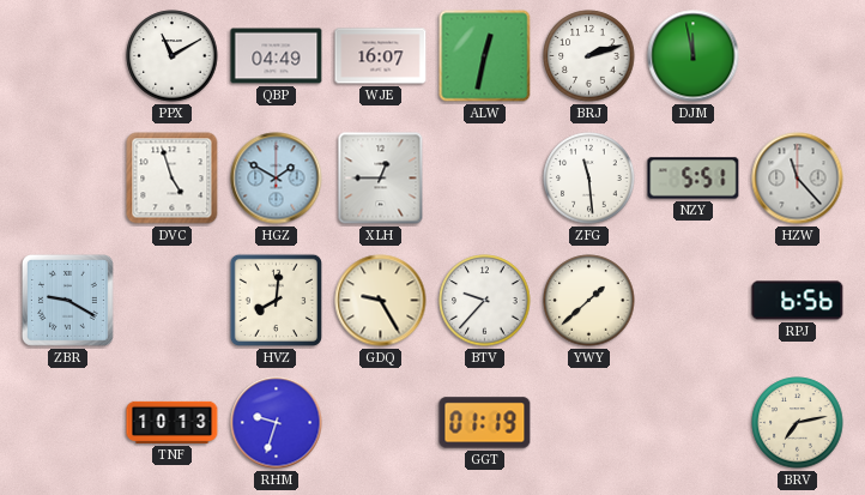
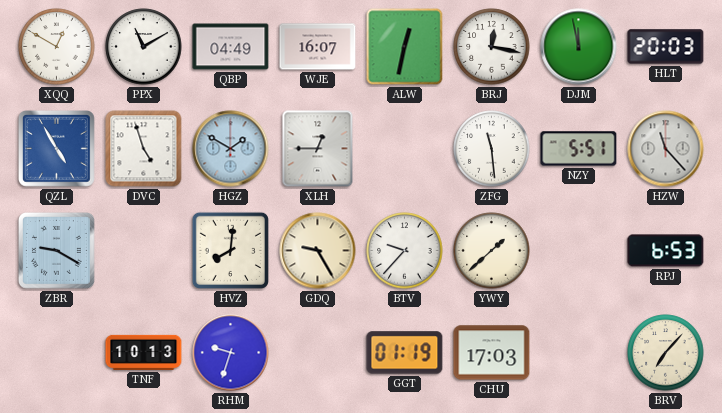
XQQ: none -> 12:50 (57, 47)
BRJ: 2:12 -> 12:17 (492, 47)
HLT: none -> 20:03 (666, 47)
QZL: none -> 4:55 (57, 149)
RPJ: 6:56 -> 6:53 (666, 251)
CHU: none -> 17:03 (492, 353)
BRV: 7:13 -> 7:07 (666, 353)
